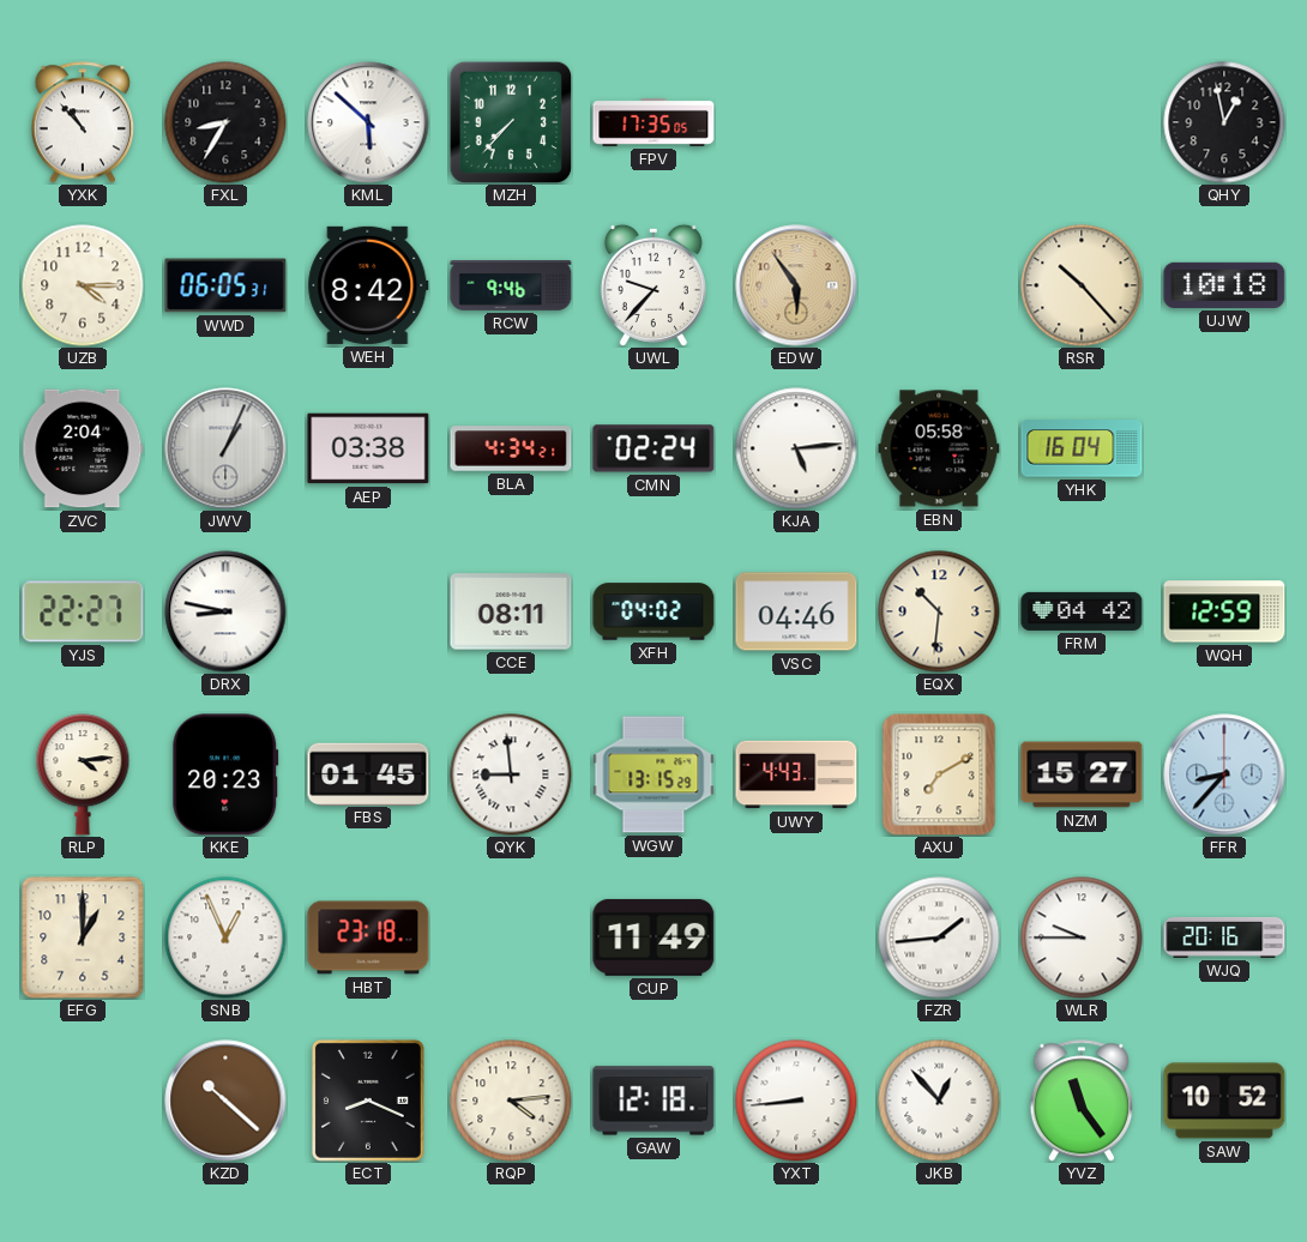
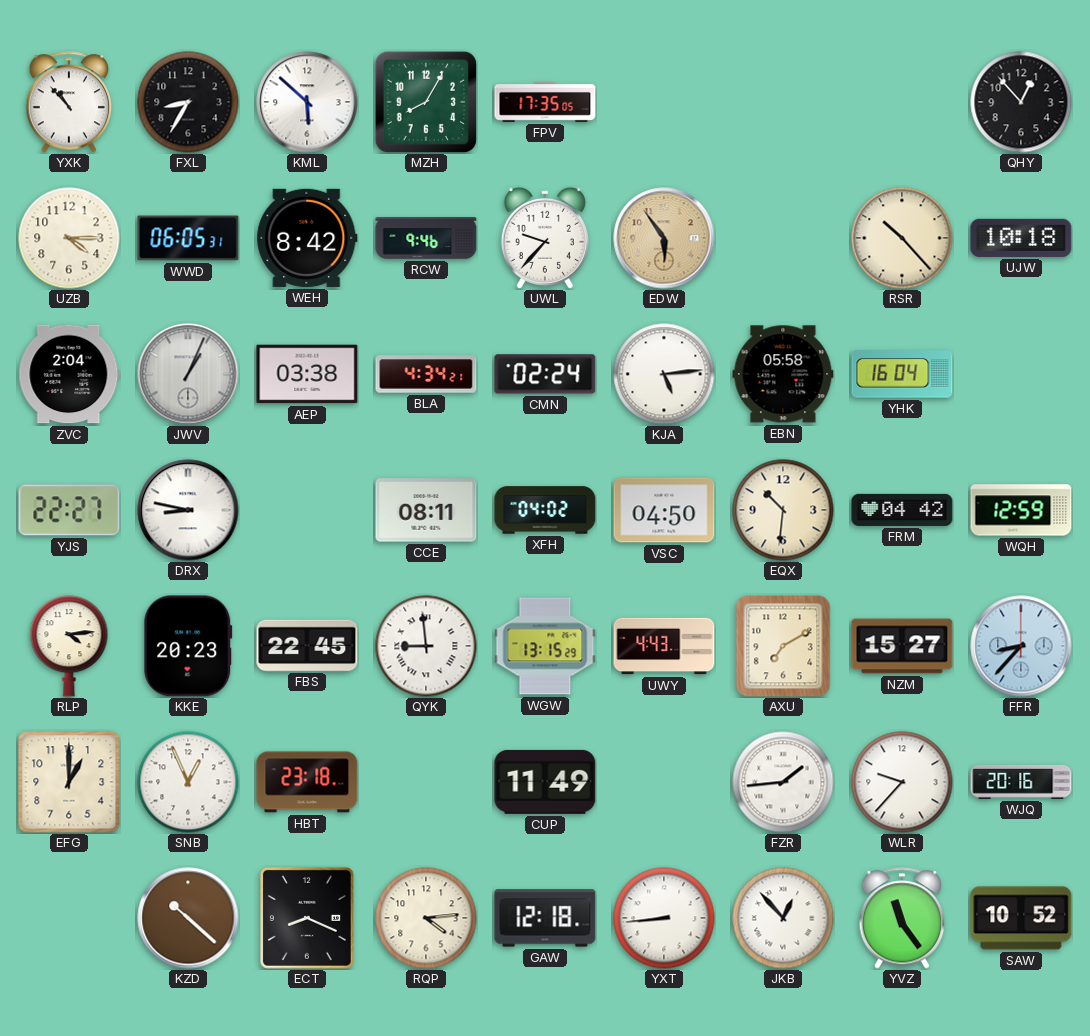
MZH: 7:37 -> 8:05 (426, 102)
QHY: 12:58 -> 12:53 (1021, 102)
VSC: 04:46 -> 04:50 (664, 510)
FBS: 01:45 -> 22:45 (307, 645)
WLR: 9:45 -> 9:37 (902, 782)
